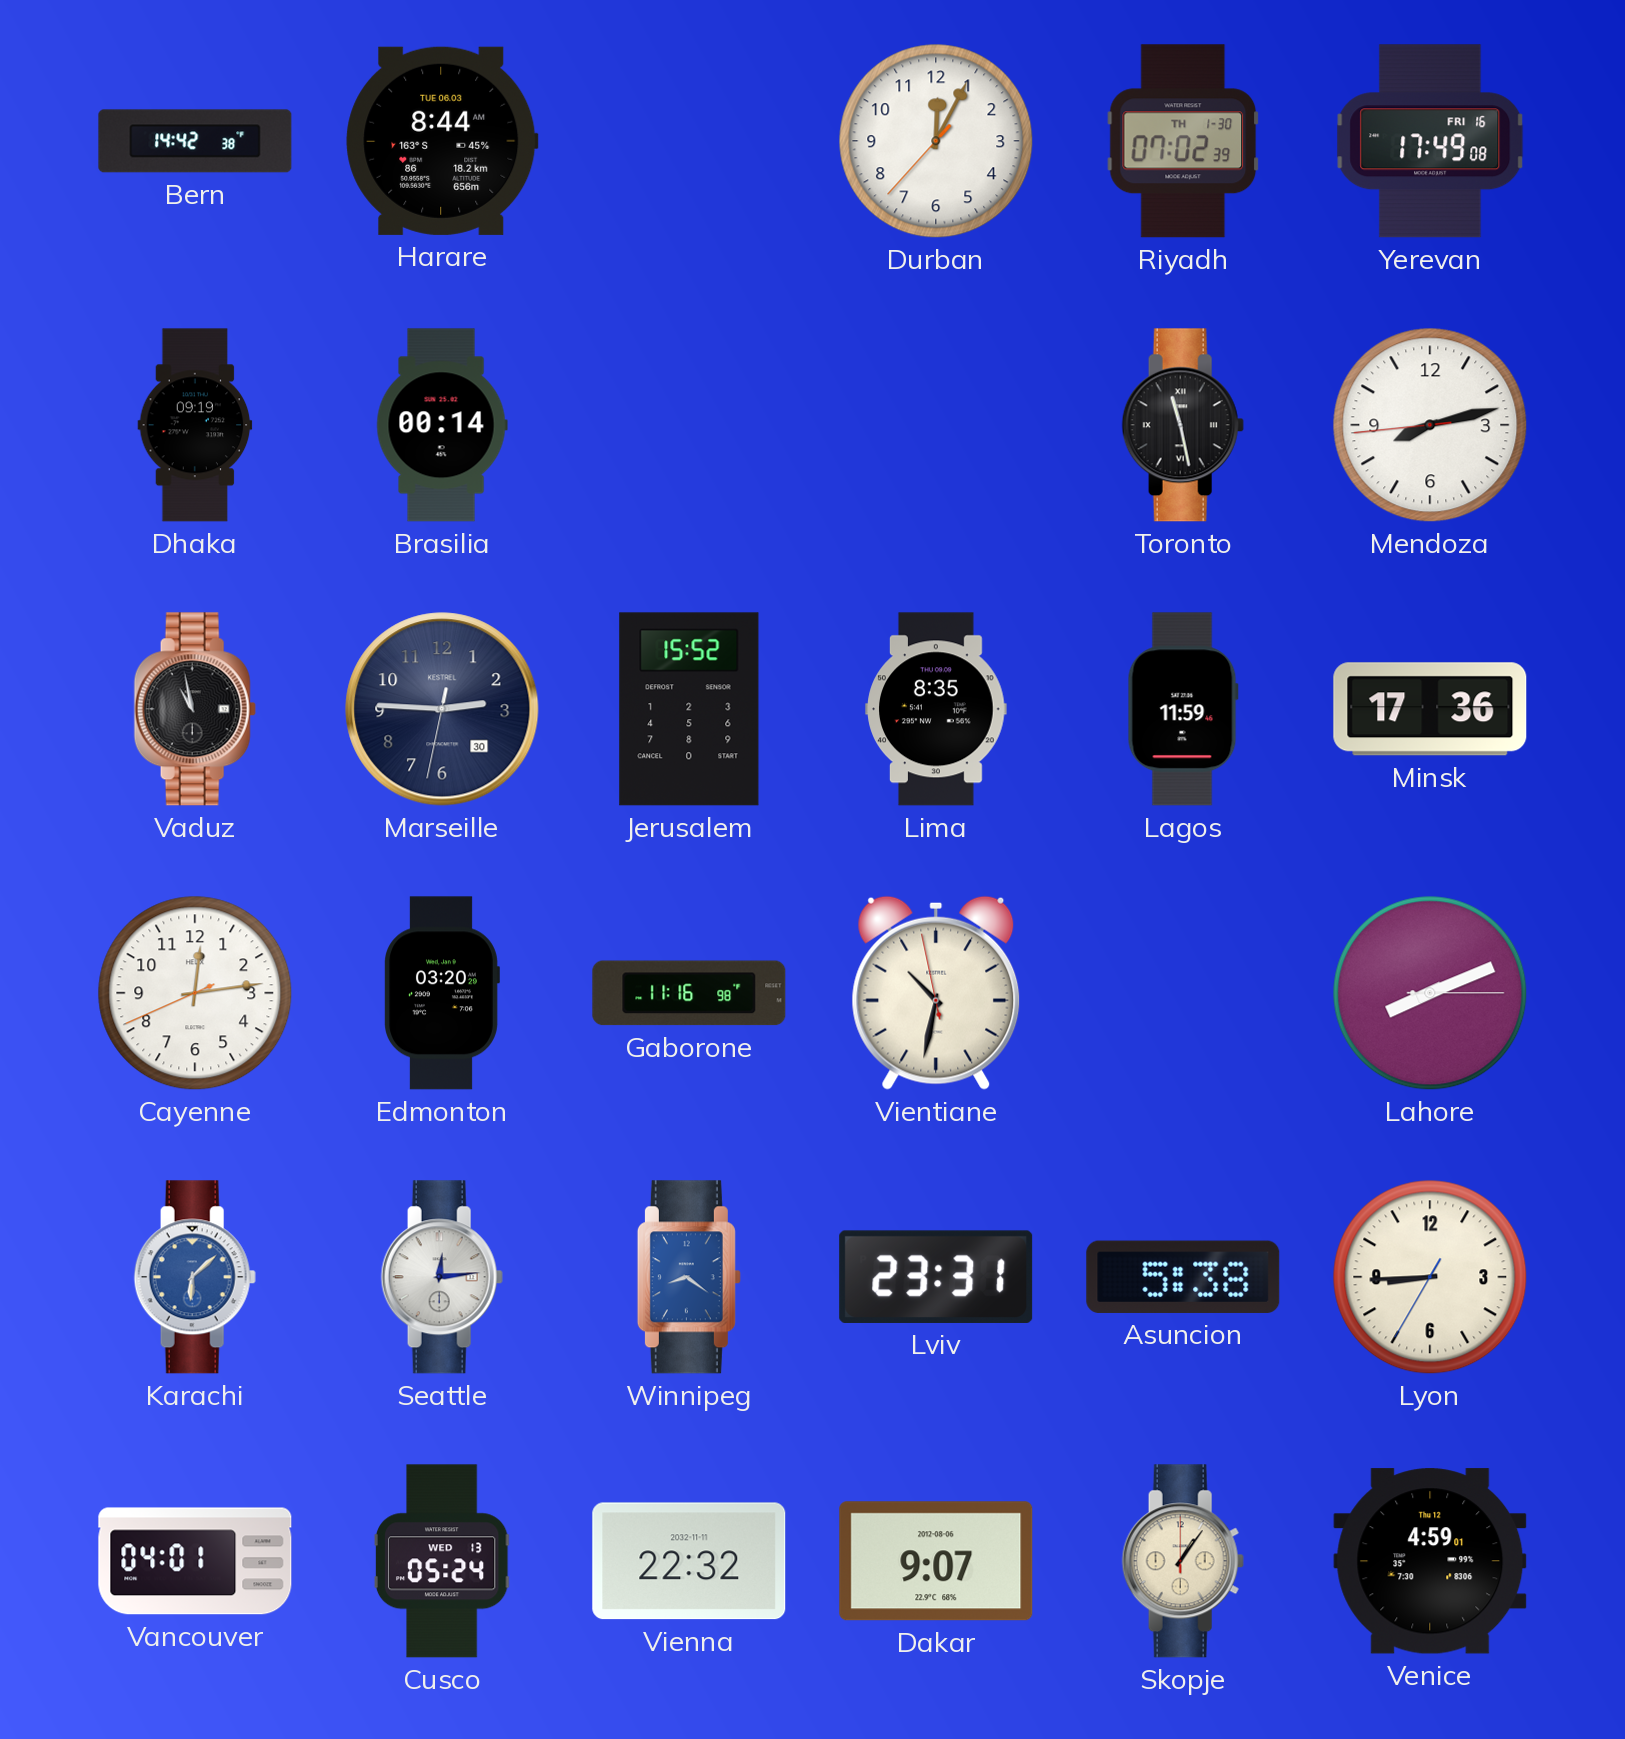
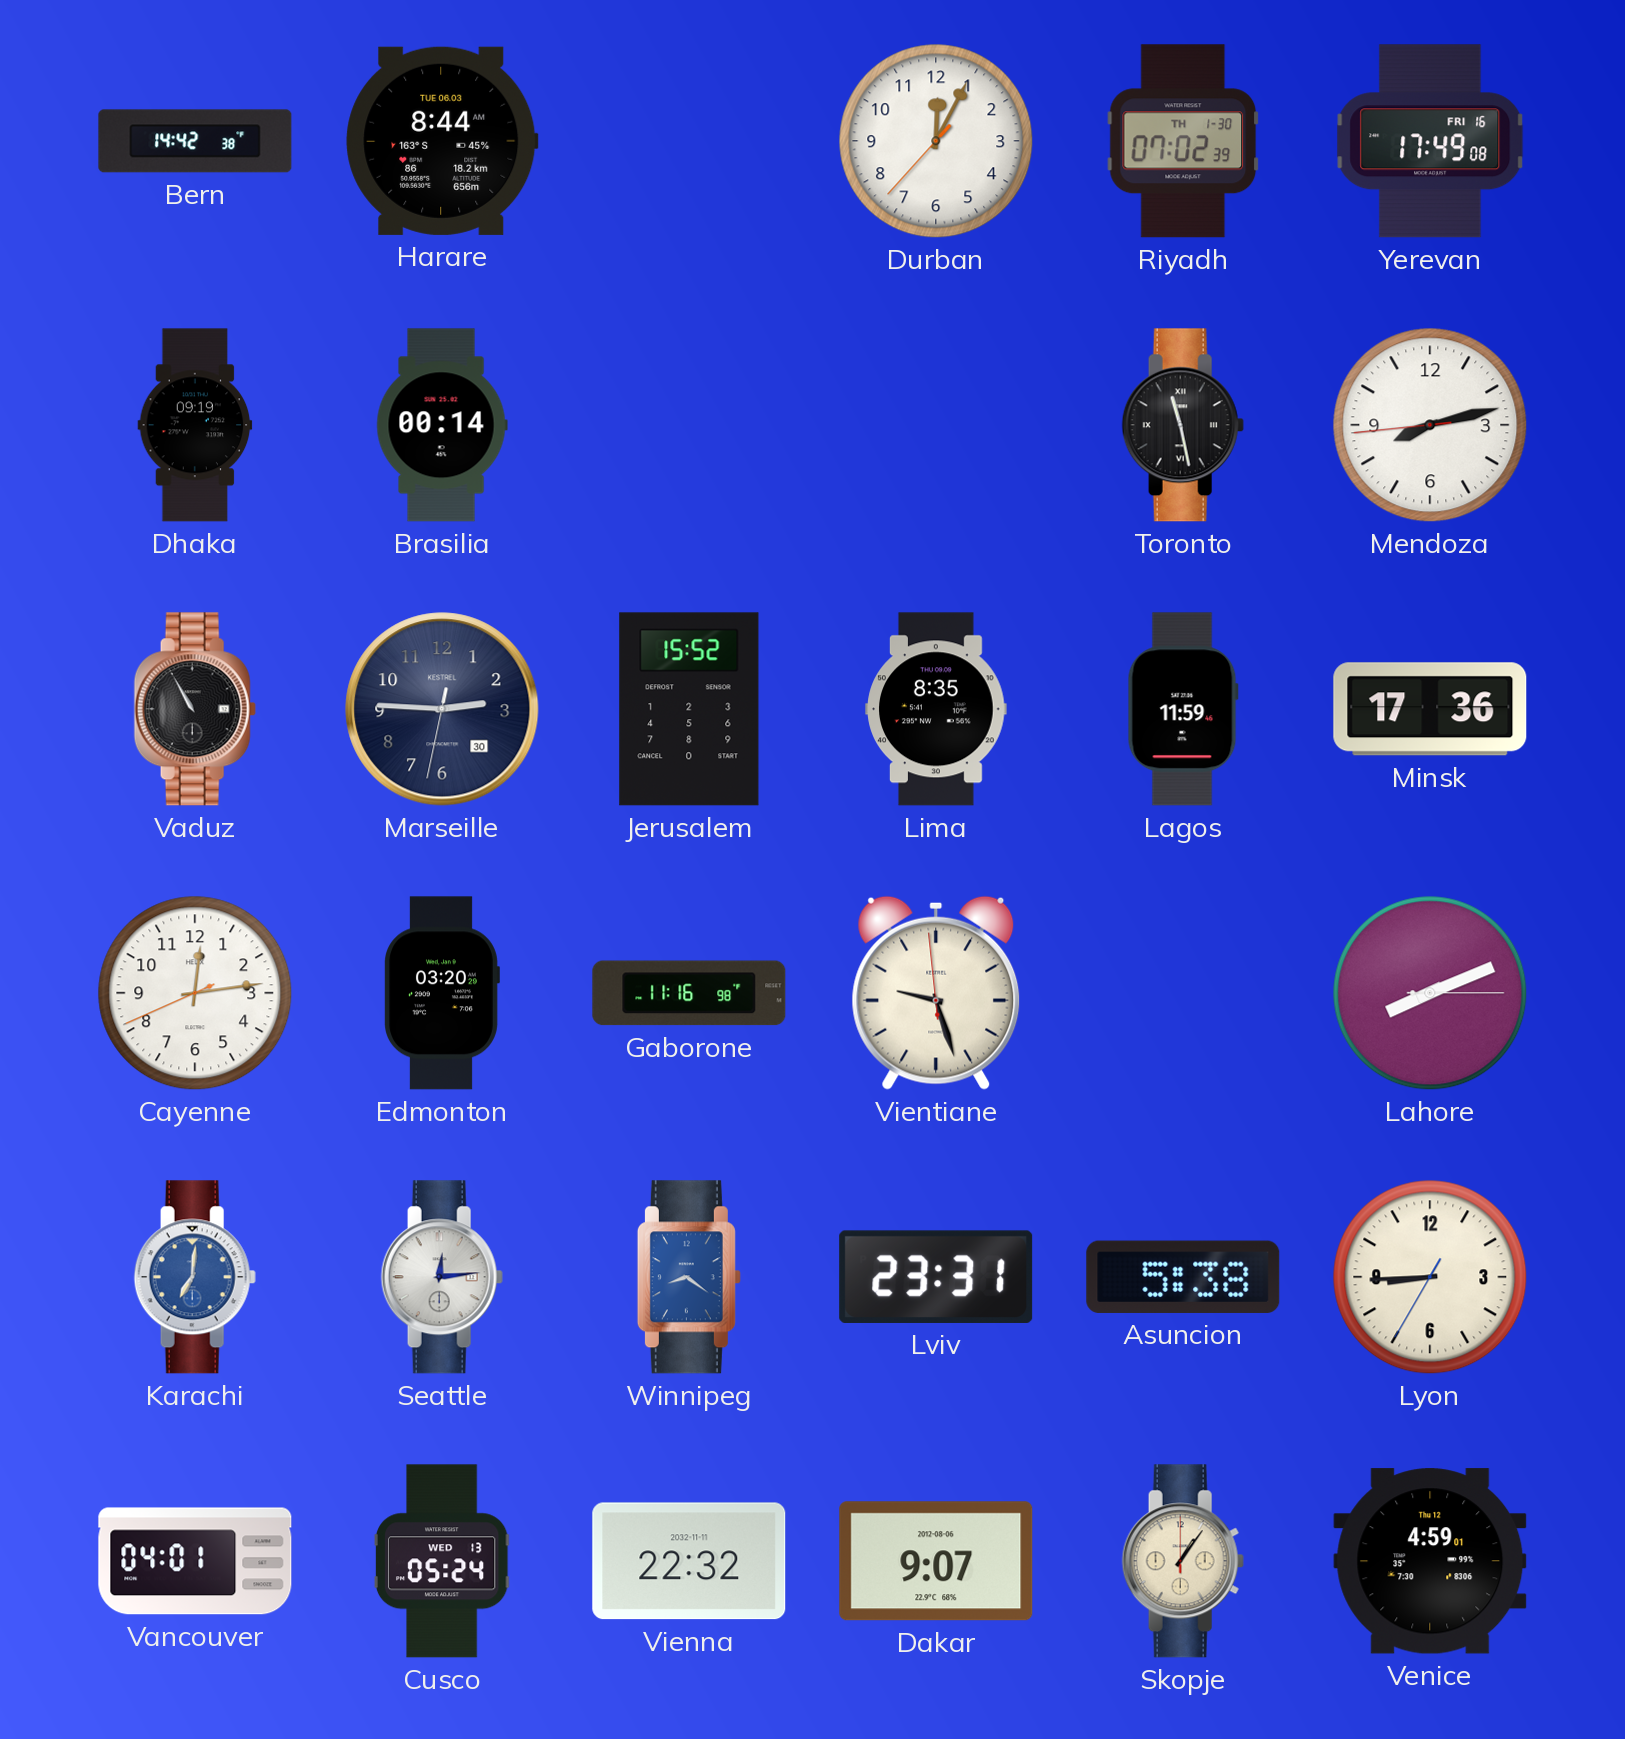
Vaduz: 10:58 -> 10:55 (195, 709)
Vientiane: 10:31 -> 9:26 (936, 993)
Karachi: 6:08 -> 7:01 (195, 1277)
